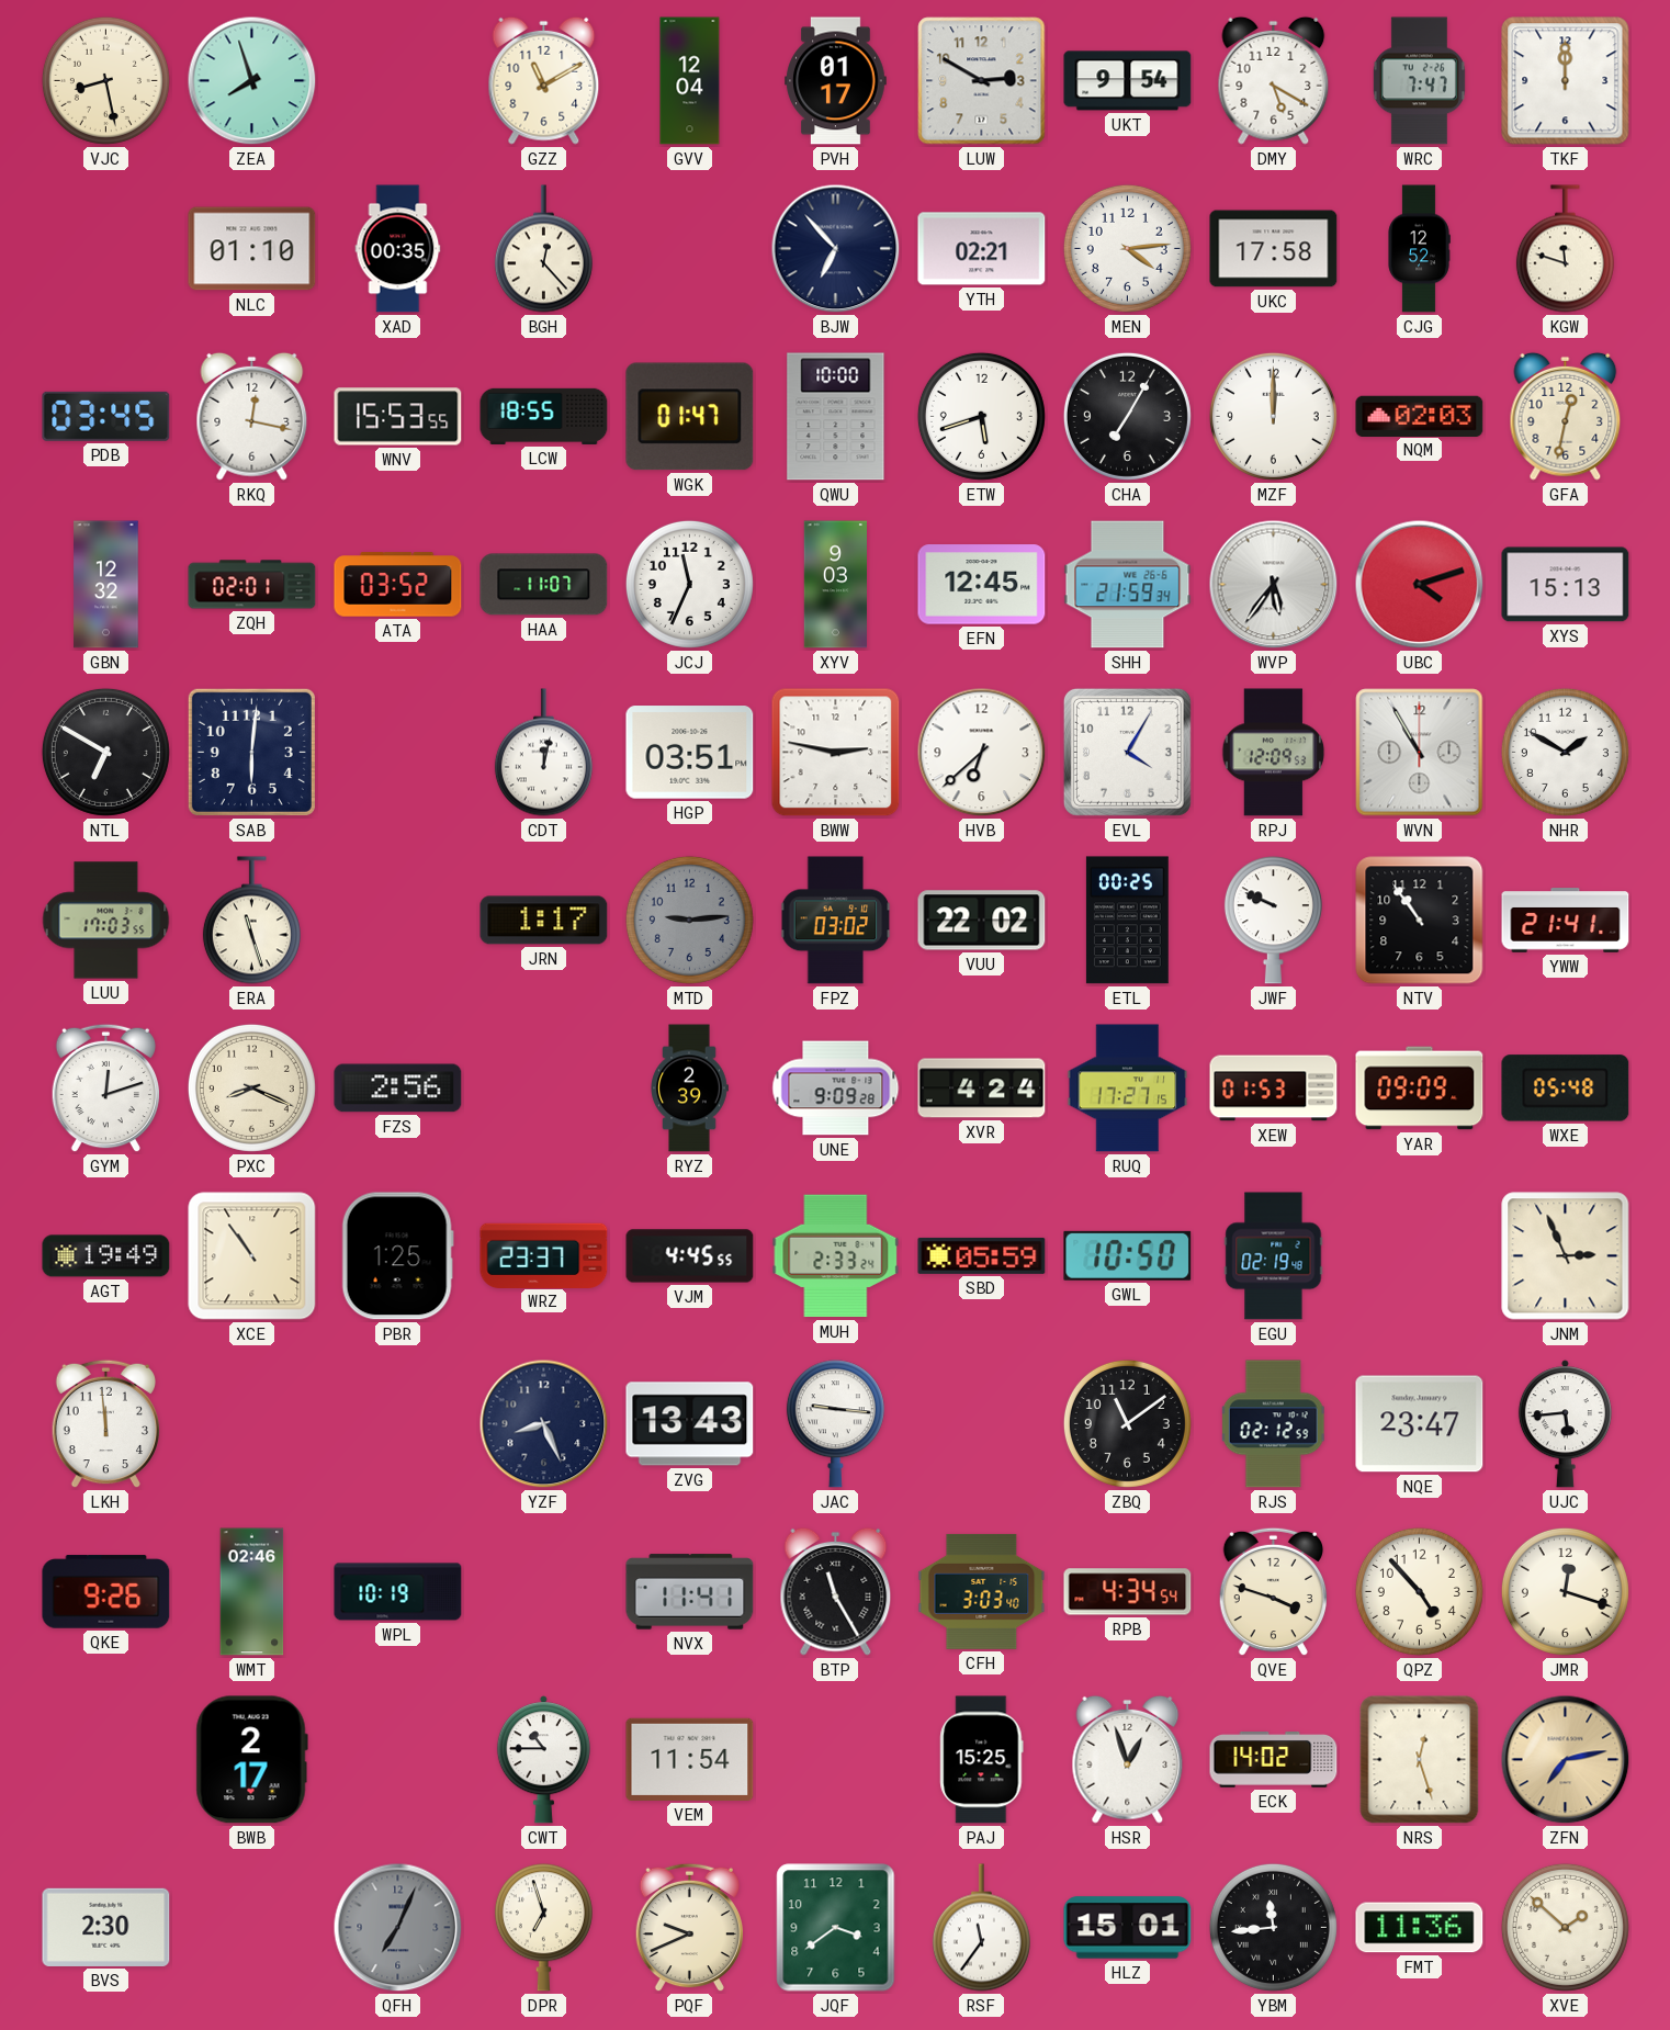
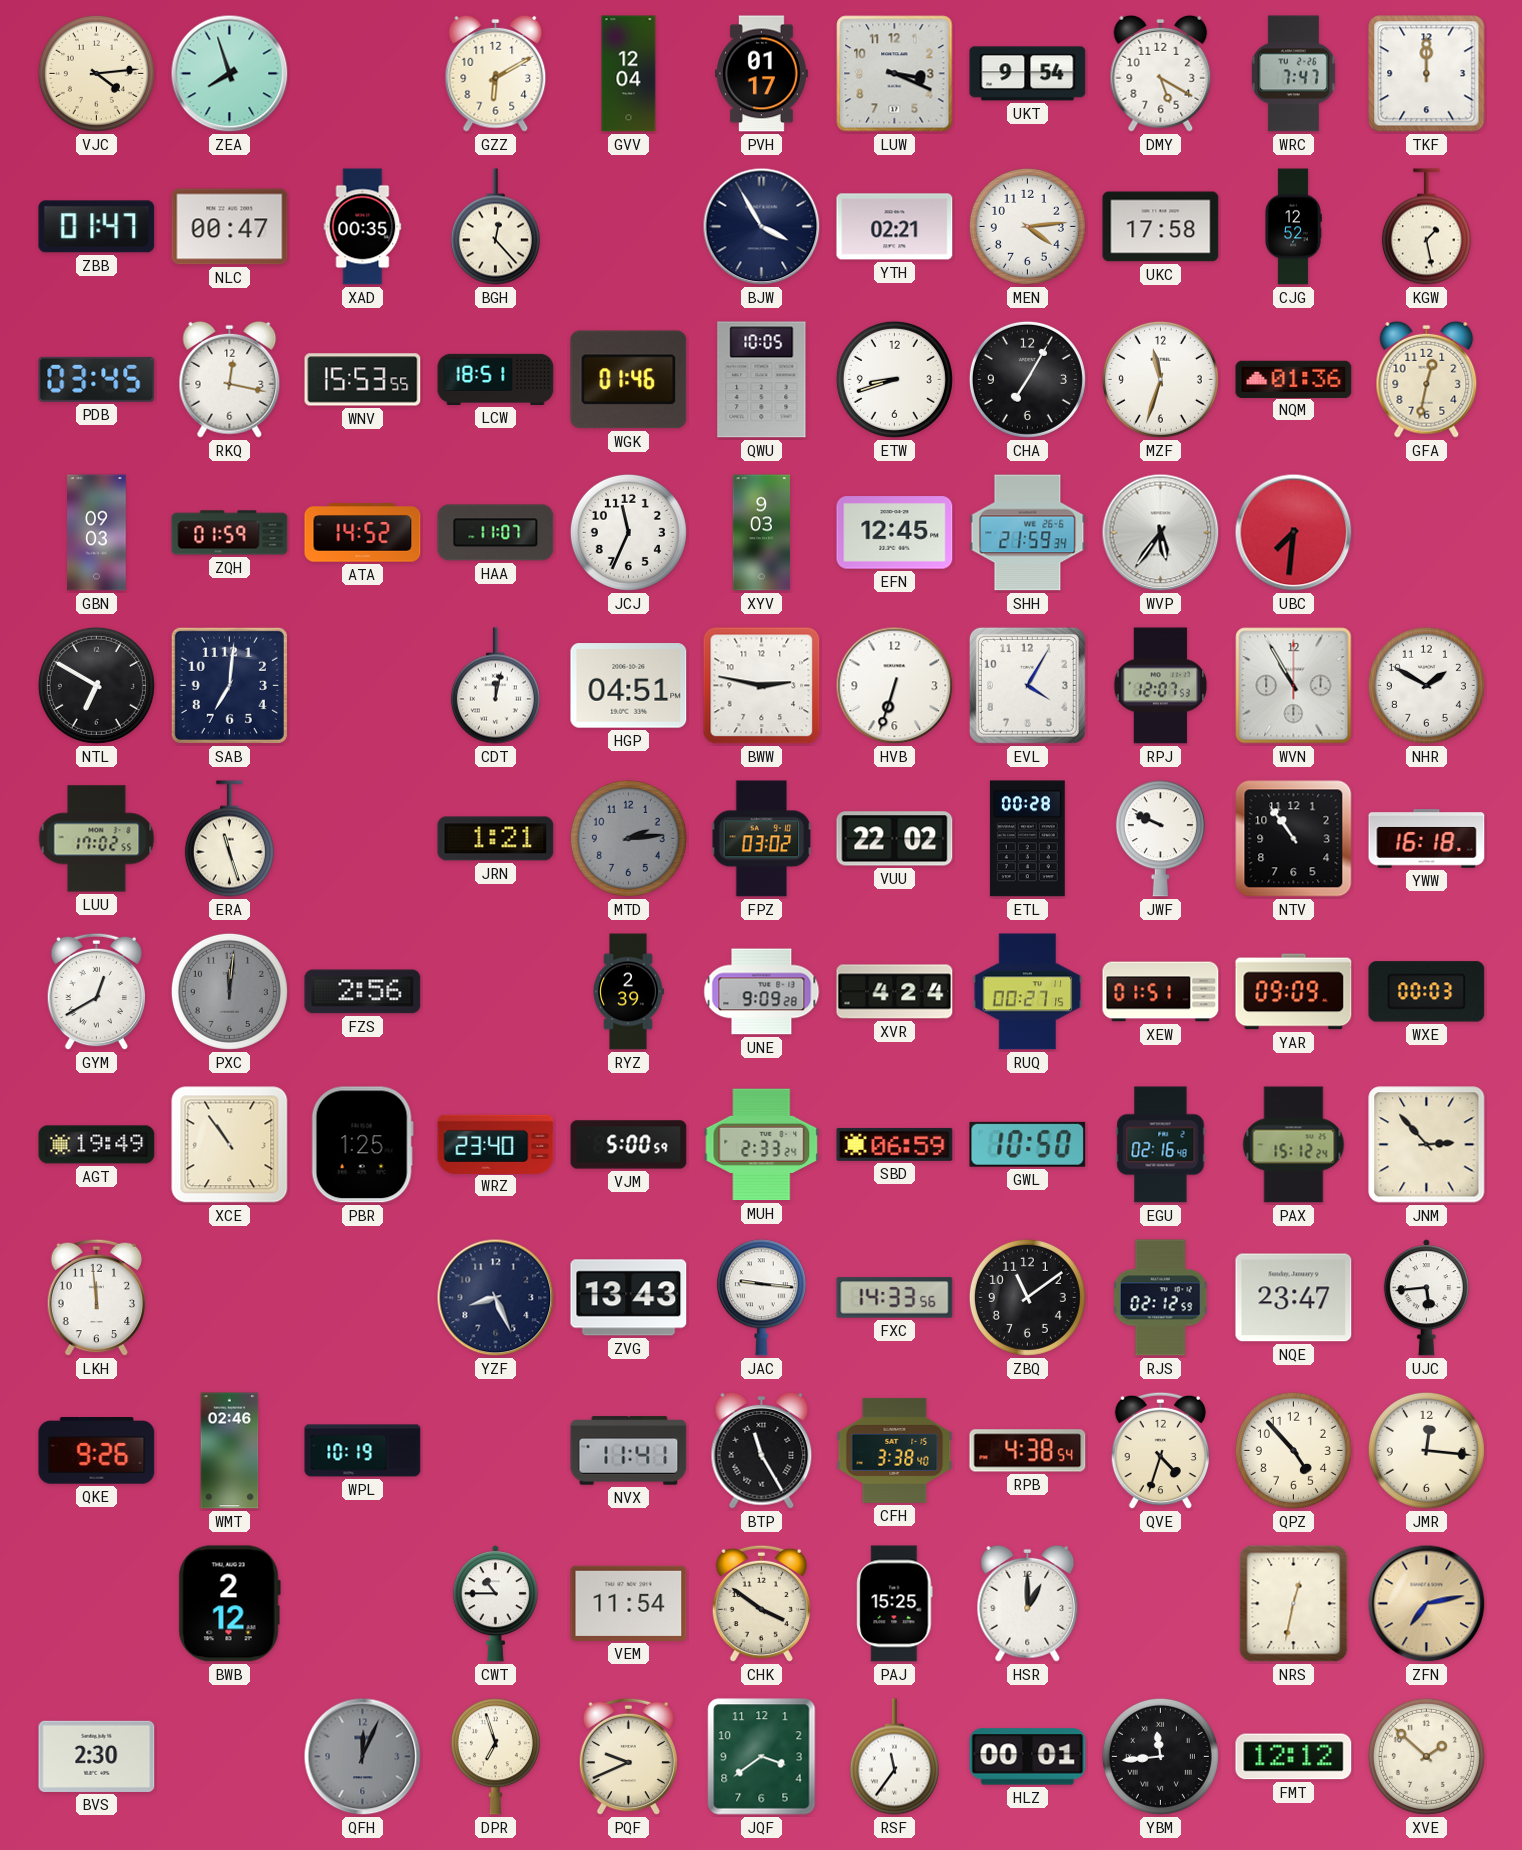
VJC: 8:28 -> 4:14 (96, 73)
GZZ: 11:10 -> 6:10 (496, 73)
LUW: 2:50 -> 3:19 (895, 74)
ZBB: none -> 01:47 (97, 227)
NLC: 01:10 -> 00:47 (230, 227)
BJW: 6:53 -> 3:55 (762, 227)
KGW: 11:48 -> 1:28 (1426, 227)
LCW: 18:55 -> 18:51 (496, 379)
WGK: 01:47 -> 01:46 (629, 380)
QWU: 10:00 -> 10:05 (762, 380)
ETW: 5:42 -> 8:42 (894, 379)
MZF: 12:00 -> 11:33 (1160, 379)
NQM: 02:03 -> 01:36 (1294, 379)
GBN: 12:32 -> 09:03 (97, 533)
ZQH: 02:01 -> 01:59 (230, 533)
ATA: 03:52 -> 14:52 (363, 533)
UBC: 4:12 -> 7:31 (1294, 533)
XYS: 15:13 -> none (1566, 585)
SAB: 6:01 -> 7:01 (229, 685)
HGP: 03:51 -> 04:51 (629, 686)
HVB: 6:38 -> 6:33 (895, 686)
RPJ: 12:09 -> 12:07 (1161, 686)
LUU: 17:03 -> 17:02 (97, 839)
JRN: 1:17 -> 1:21 (496, 839)
MTD: 9:14 -> 2:14 (628, 838)
ETL: 00:25 -> 00:28 (1027, 839)
YWW: 21:41 -> 16:18 (1427, 839)
GYM: 12:12 -> 12:40 (96, 992)
PXC: 8:19 -> 12:01 (229, 991)
PXC dial: cream -> grey (229, 991)
RUQ: 17:27 -> 00:27 (1028, 992)
XEW: 01:53 -> 01:51 (1161, 992)
WXE: 05:48 -> 00:03 (1427, 992)
WRZ: 23:37 -> 23:40 (496, 1144)
VJM: 4:45 -> 5:00 (629, 1145)
SBD: 05:59 -> 06:59 (895, 1144)
EGU: 02:19 -> 02:16 (1161, 1145)
PAX: none -> 15:12 (1294, 1145)
JNM: 2:56 -> 2:53 (1427, 1145)
FXC: none -> 14:33 (895, 1298)
CFH: 3:03 -> 3:38 (895, 1450)
RPB: 4:34 -> 4:38 (1028, 1451)
QVE: 3:48 -> 4:33 (1160, 1451)
JMR: 12:18 -> 12:16 (1426, 1450)
BWB: 2:17 -> 2:12 (229, 1604)
CHK: none -> 3:51 (761, 1604)
HSR: 12:57 -> 1:00 (1028, 1603)
ECK: 14:02 -> none (1274, 1760)
NRS: 12:27 -> 12:32 (1294, 1604)
QFH: 7:04 -> 12:04 (363, 1757)
HLZ: 15:01 -> 00:01 (1028, 1757)
FMT: 11:36 -> 12:12 (1294, 1757)
